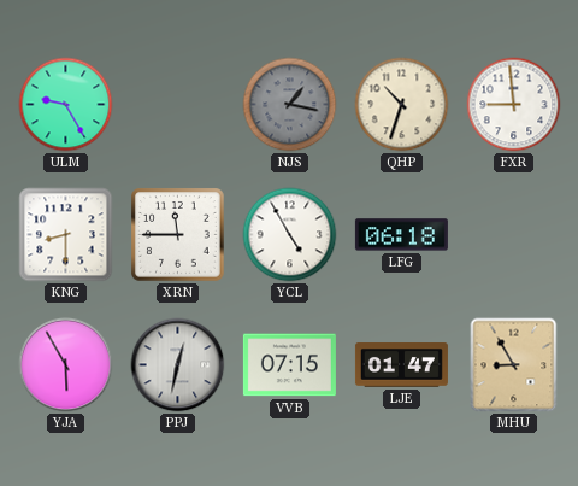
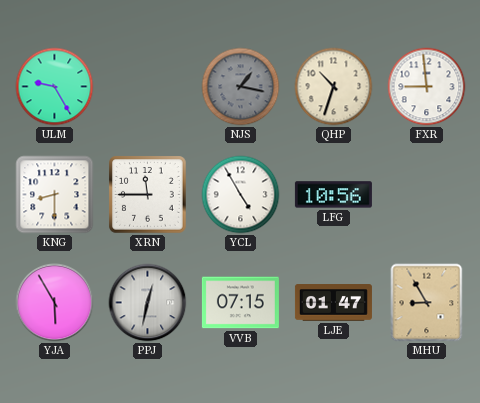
LFG: 06:18 -> 10:56 (333, 195)
